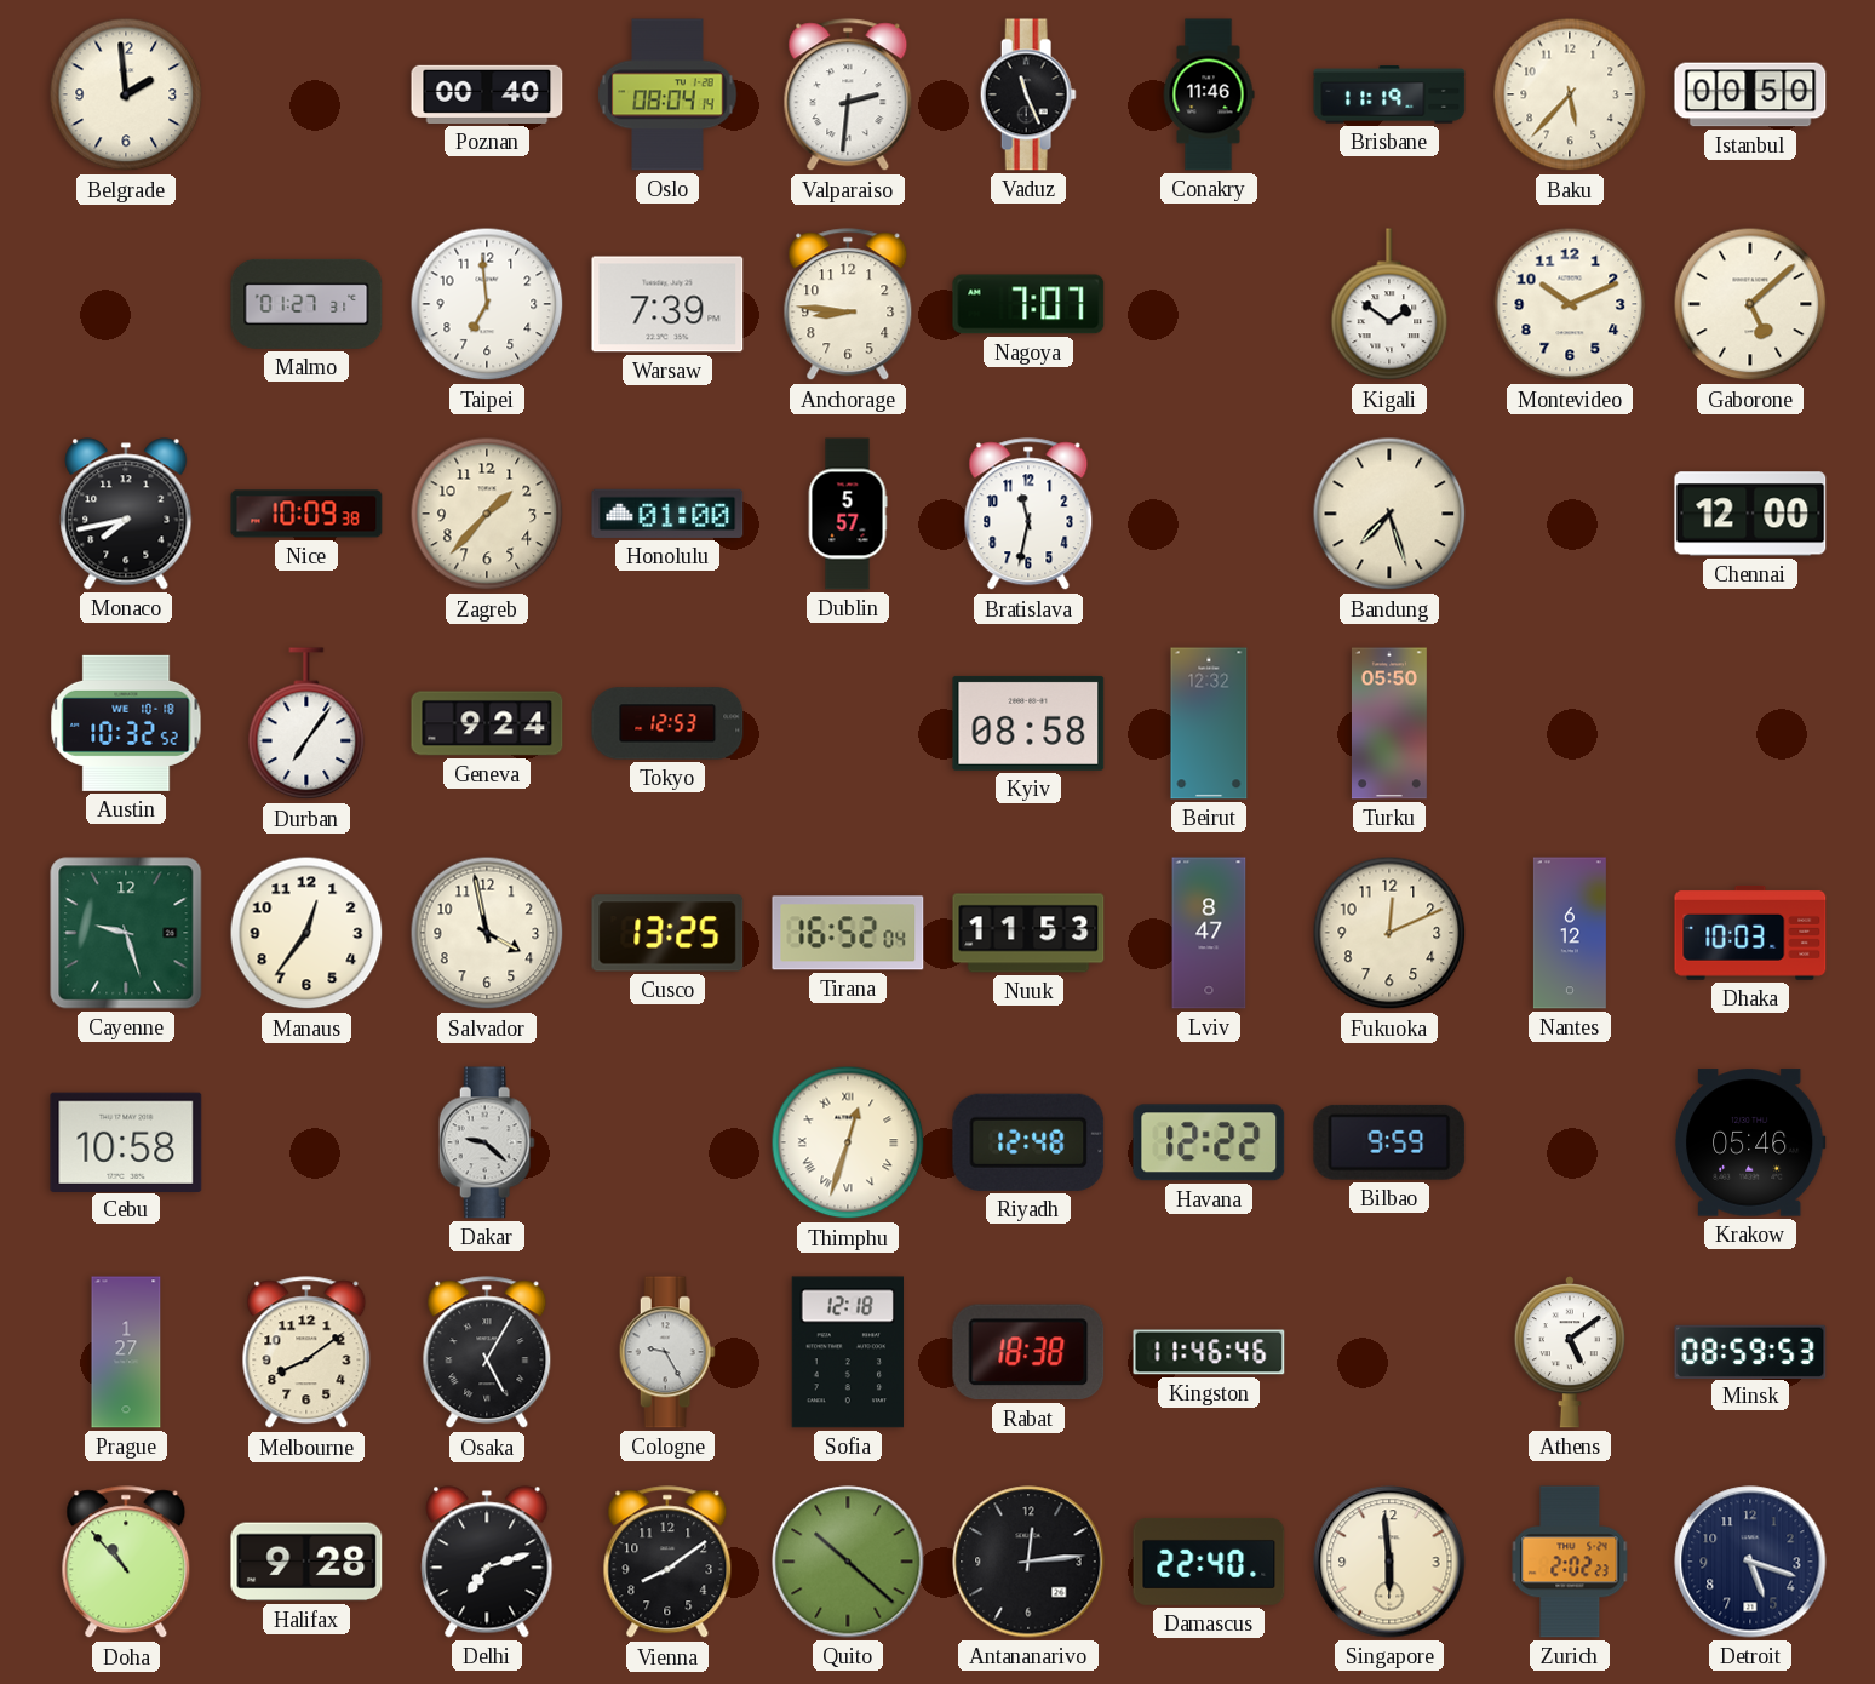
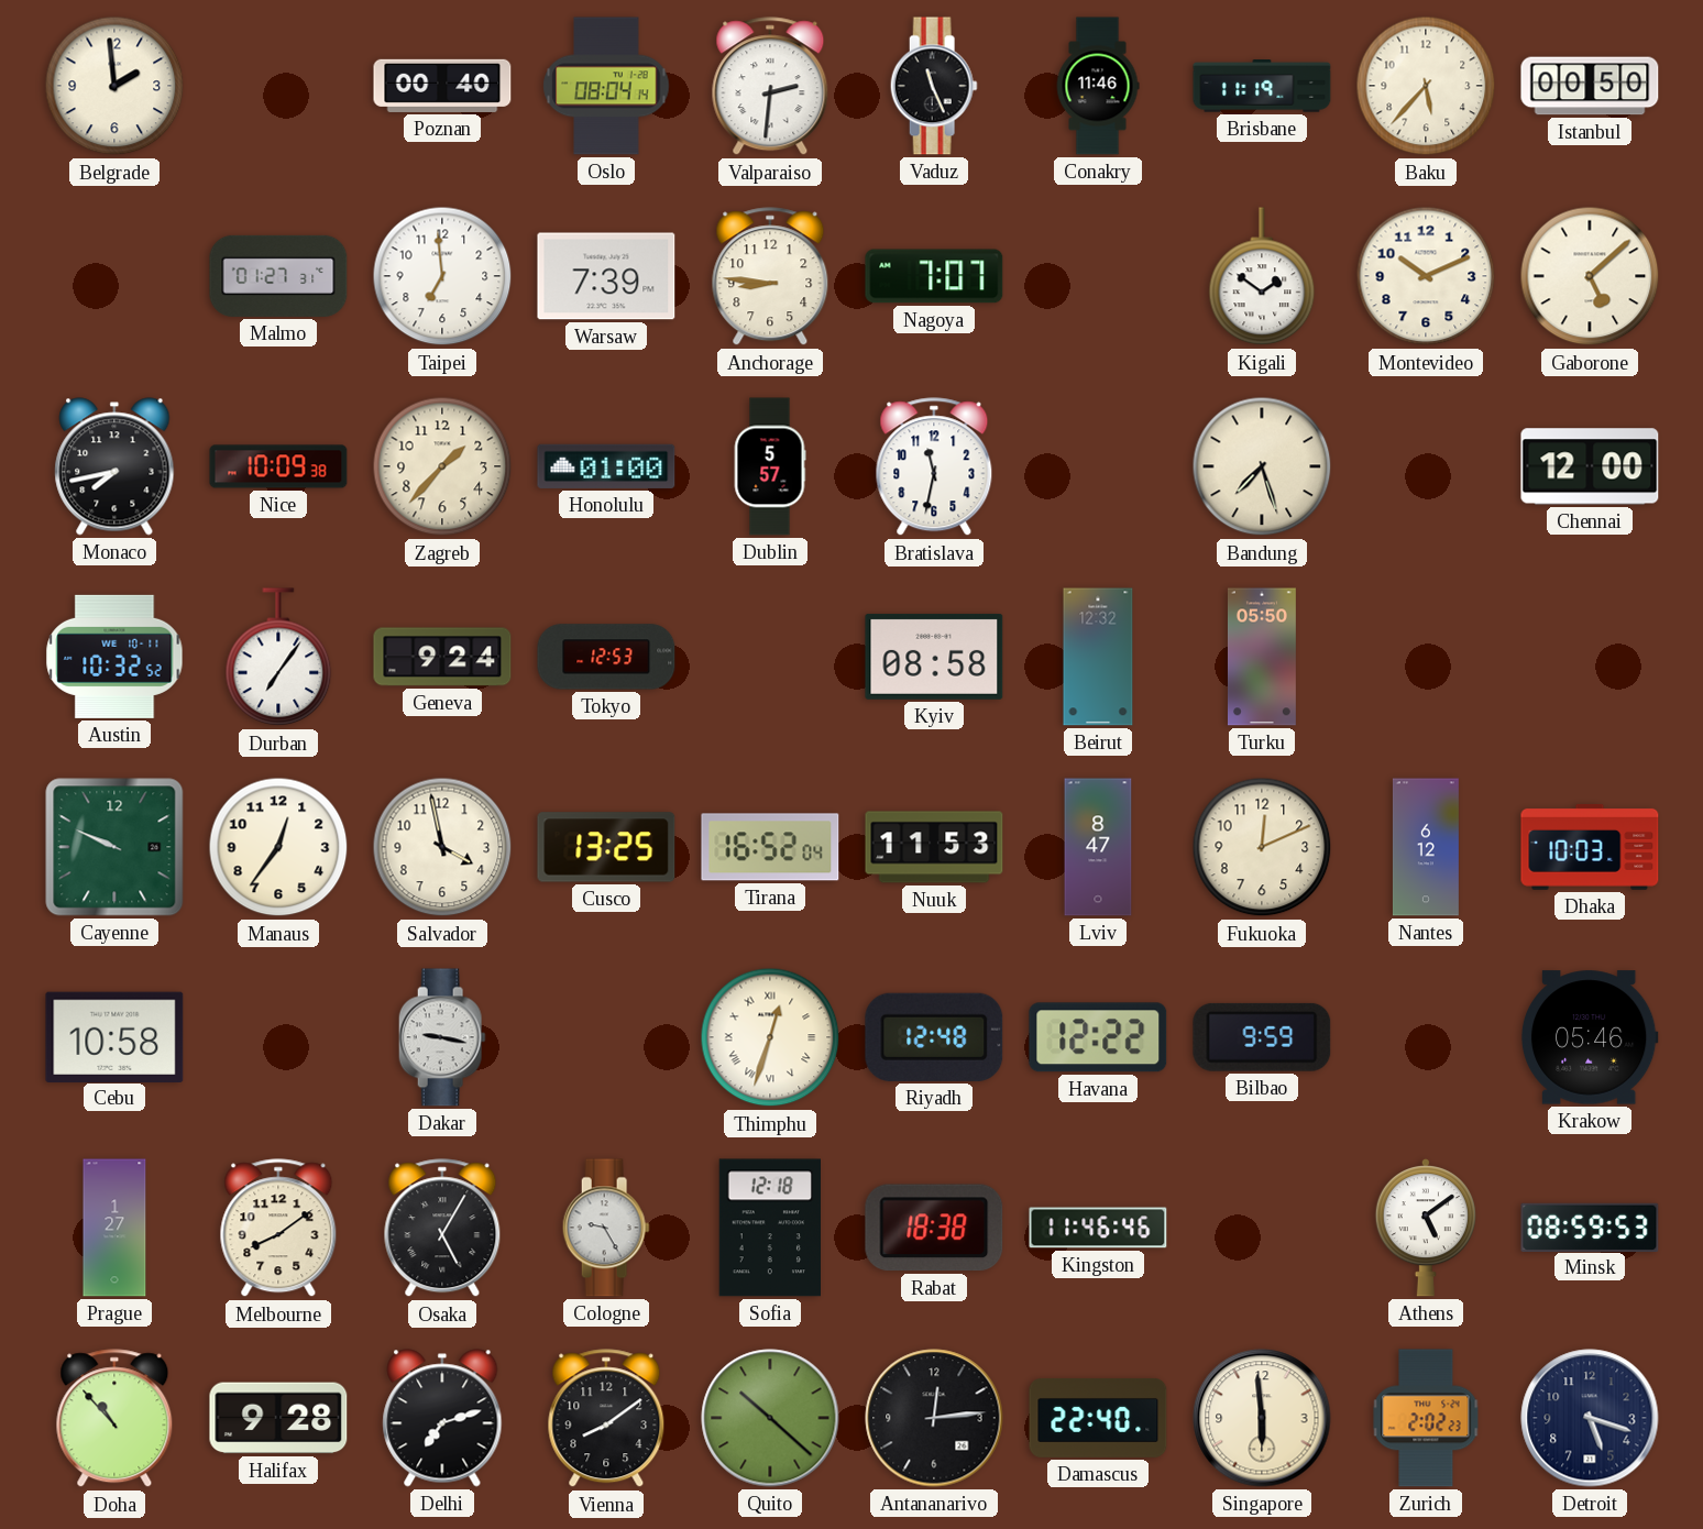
Austin date: WE 10-18 -> WE 10-11 (114, 657)
Cayenne: 9:27 -> 9:49 (114, 847)
Dakar: 9:22 -> 9:17 (442, 1037)
